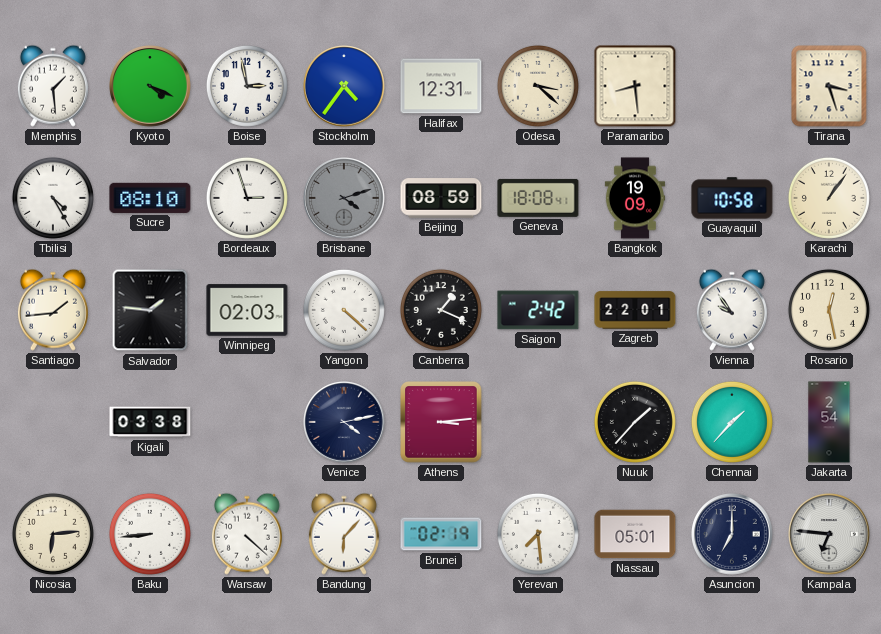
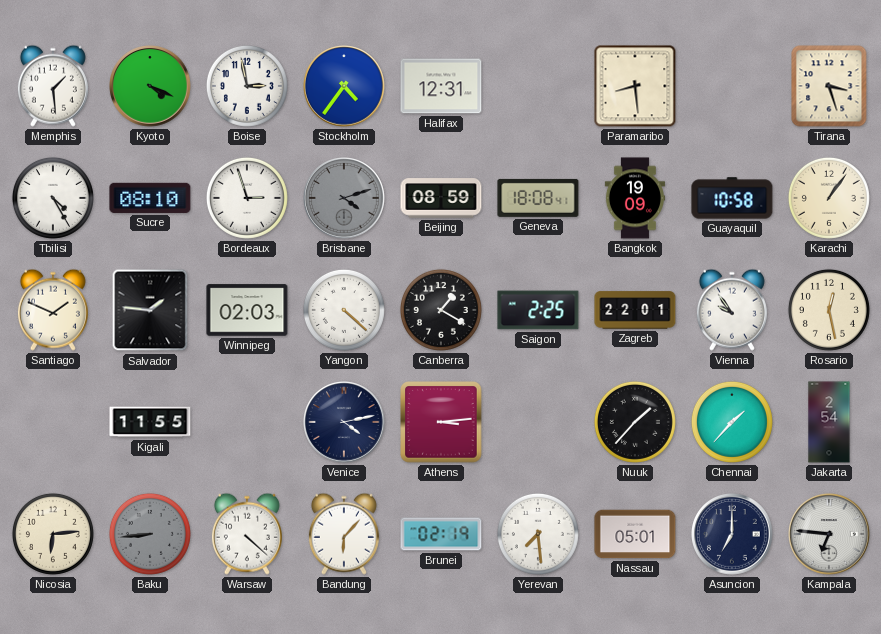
Odesa: 3:22 -> none (538, 86)
Santiago: 1:44 -> 1:49 (53, 310)
Canberra: 1:19 -> 1:20 (441, 310)
Saigon: 2:42 -> 2:25 (538, 310)
Kigali: 03:38 -> 11:55 (150, 422)
Baku dial: white -> grey (150, 534)
